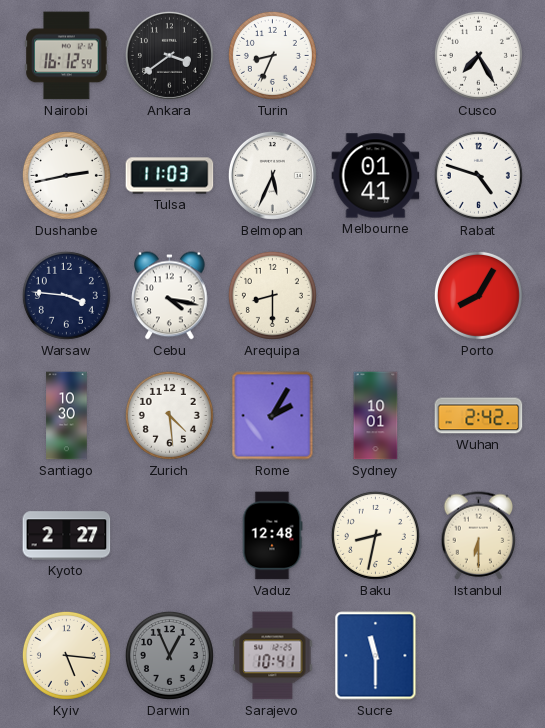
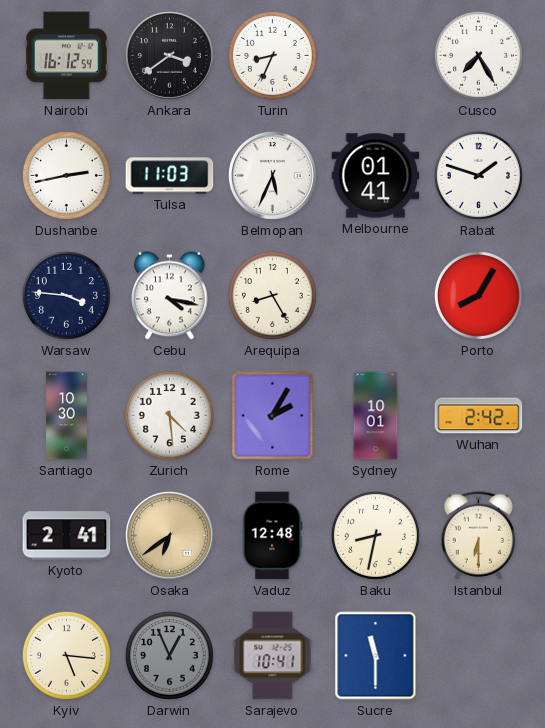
Rabat: 4:48 -> 1:48 (478, 175)
Arequipa: 8:30 -> 8:25 (272, 295)
Kyoto: 2:27 -> 2:41 (67, 536)
Osaka: none -> 6:39 (169, 535)
